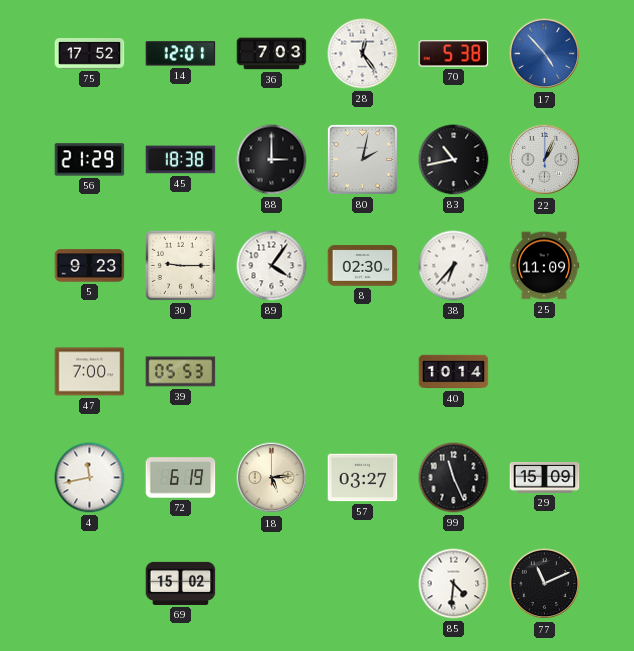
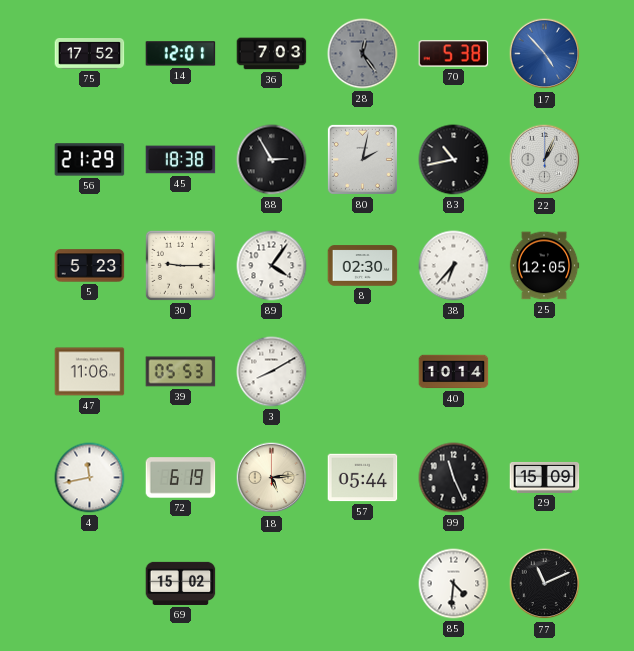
28 dial: white -> grey (363, 54)
88: 3:00 -> 2:55 (272, 160)
5: 9:23 -> 5:23 (90, 266)
25: 11:09 -> 12:05 (544, 266)
47: 7:00 -> 11:06 (90, 372)
3: none -> 8:10 (272, 372)
57: 03:27 -> 05:44 (363, 478)
